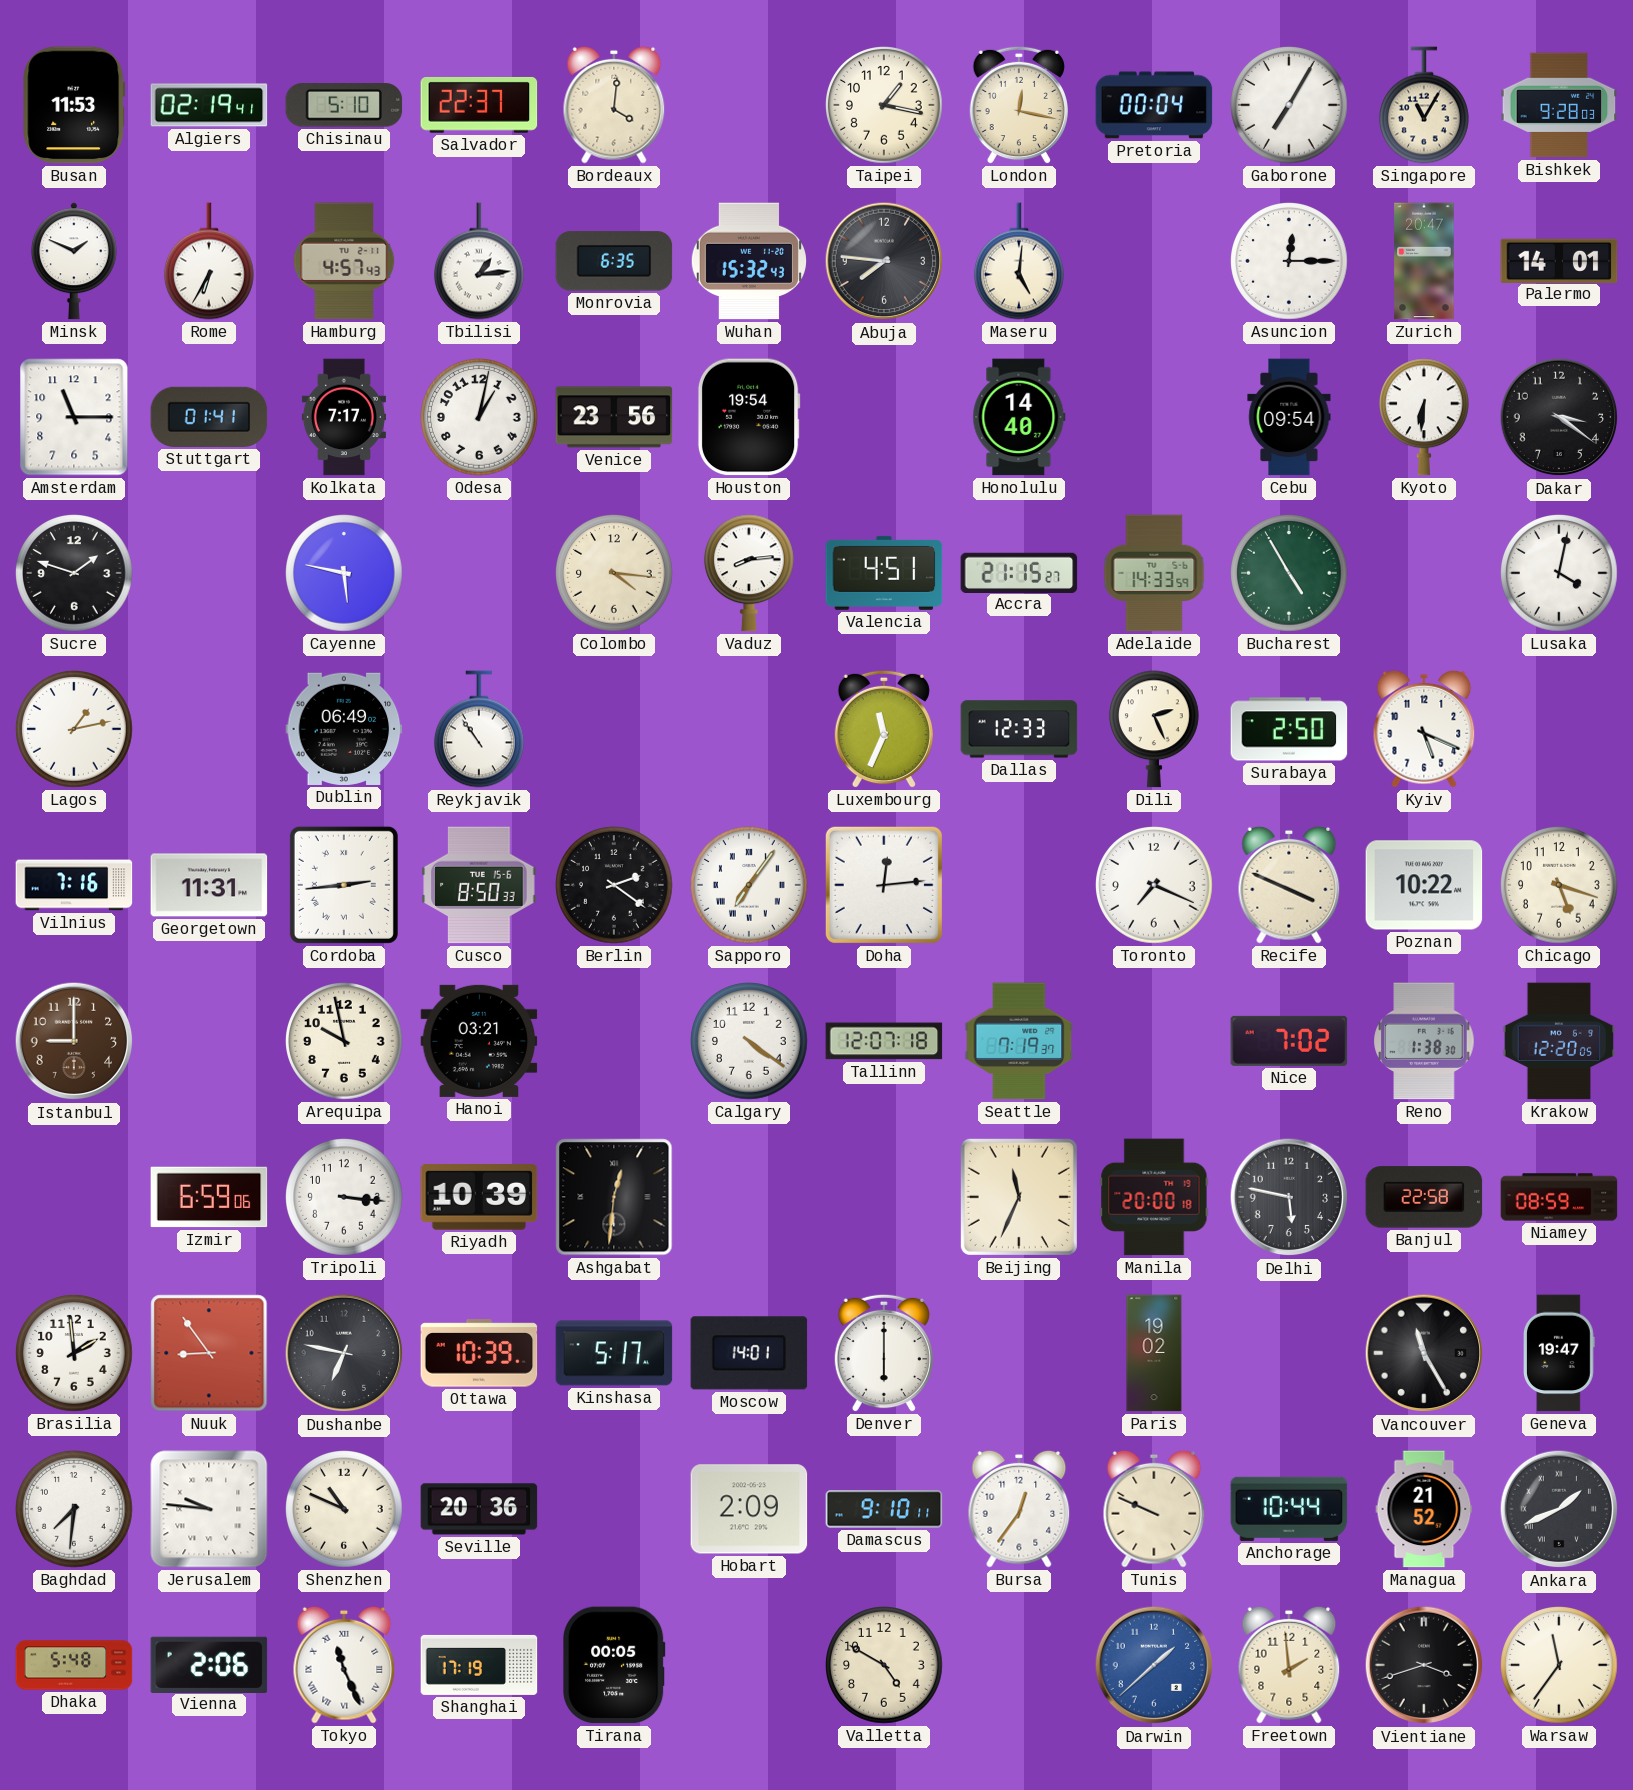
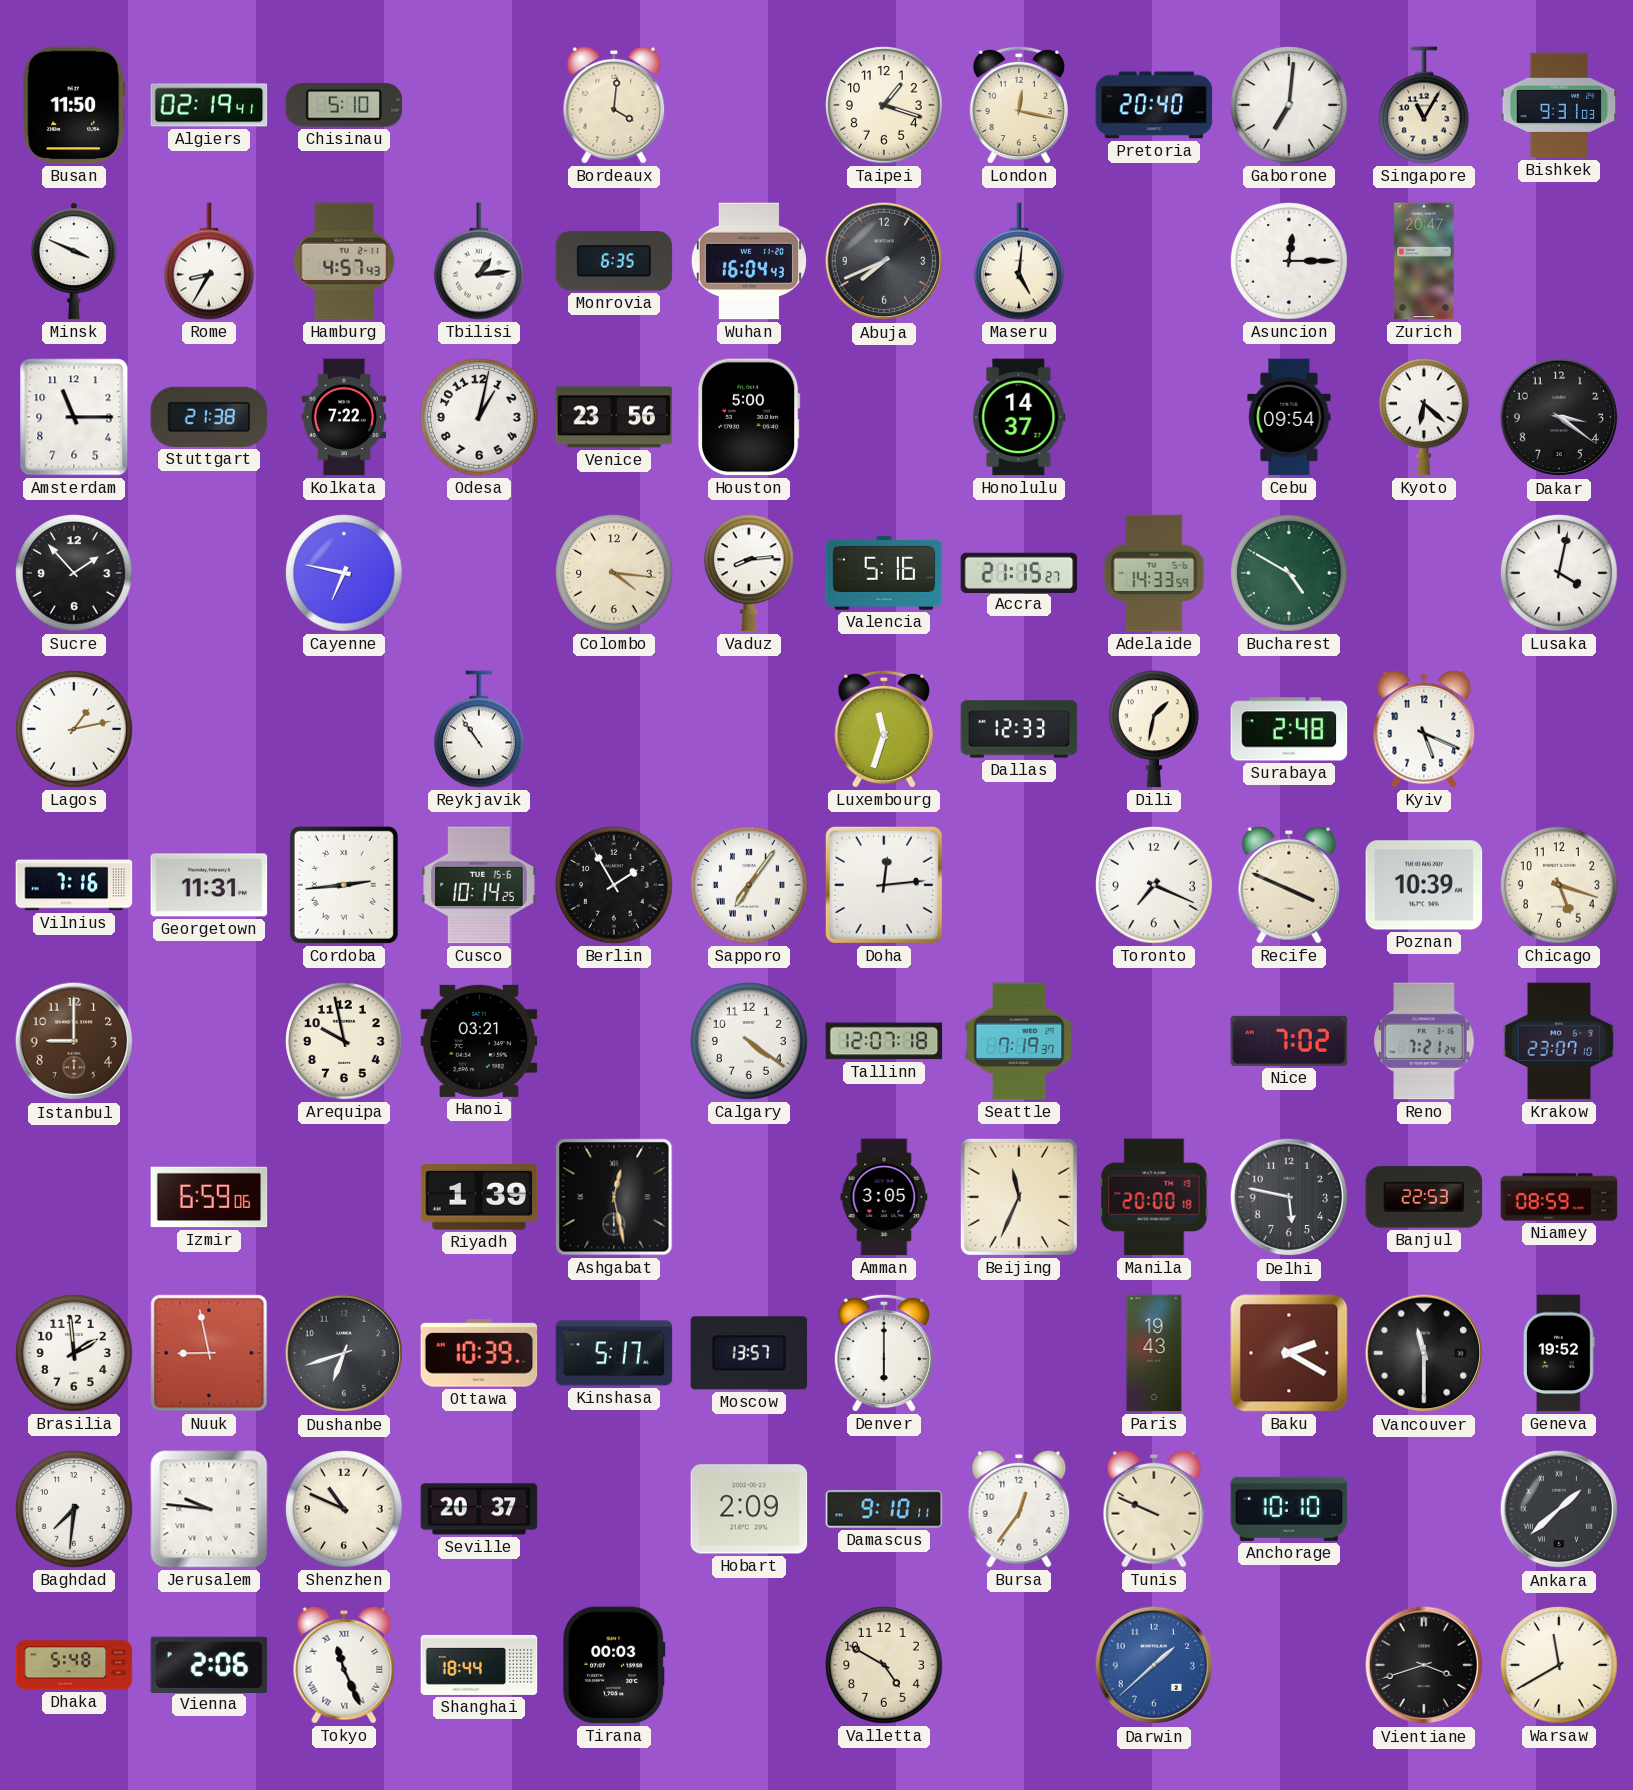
Busan: 11:53 -> 11:50 (74, 105)
Salvador: 22:37 -> none (479, 105)
Taipei: 1:17 -> 1:18 (884, 105)
Pretoria: 00:04 -> 20:40 (1154, 105)
Gaborone: 7:05 -> 7:01 (1289, 105)
Bishkek: 9:28 -> 9:31 (1559, 105)
Minsk: 1:49 -> 3:49 (74, 261)
Rome: 6:35 -> 8:35 (209, 261)
Wuhan: 15:32 -> 16:04 (749, 261)
Abuja: 7:46 -> 7:41 (884, 261)
Palermo: 14:01 -> none (1559, 260)
Stuttgart: 01:41 -> 21:38 (209, 417)
Kolkata: 7:17 -> 7:22 (344, 417)
Houston: 19:54 -> 5:00 (749, 417)
Honolulu: 14:40 -> 14:37 (1019, 417)
Kyoto: 6:31 -> 6:22 (1424, 417)
Sucre: 1:48 -> 1:53 (74, 573)
Cayenne: 5:47 -> 6:47 (344, 573)
Valencia: 4:51 -> 5:16 (884, 573)
Bucharest: 4:55 -> 4:50 (1289, 573)
Dublin: 06:49 -> none (344, 729)
Luxembourg: 11:34 -> 11:33 (884, 729)
Dili: 2:26 -> 1:32 (1154, 729)
Surabaya: 2:50 -> 2:48 (1289, 729)
Cusco: 8:50 -> 10:14 (479, 885)
Berlin: 2:21 -> 1:55 (614, 885)
Poznan: 10:22 -> 10:39 (1424, 885)
Reno: 1:38 -> 7:21 (1424, 1041)
Krakow: 12:20 -> 23:07 (1559, 1041)
Tripoli: 3:16 -> none (344, 1197)
Riyadh: 10:39 -> 1:39 (479, 1198)
Ashgabat: 12:31 -> 12:28 (614, 1197)
Amman: none -> 3:05 (884, 1197)
Banjul: 22:58 -> 22:53 (1424, 1197)
Nuuk: 8:54 -> 8:58 (209, 1353)
Dushanbe: 6:47 -> 6:42 (344, 1353)
Moscow: 14:01 -> 13:57 (749, 1353)
Paris: 19:02 -> 19:43 (1154, 1353)
Baku: none -> 2:20 (1289, 1353)
Vancouver: 11:25 -> 11:30 (1424, 1353)
Geneva: 19:47 -> 19:52 (1560, 1353)
Seville: 20:36 -> 20:37 (479, 1509)
Anchorage: 10:44 -> 10:10 (1289, 1509)
Managua: 21:52 -> none (1424, 1509)
Ankara: 1:41 -> 1:38 (1559, 1509)
Shanghai: 17:19 -> 18:44 (479, 1665)
Tirana: 00:05 -> 00:03 (614, 1665)
Freetown: 1:59 -> none (1289, 1665)
Warsaw: 11:36 -> 11:40 (1559, 1665)
